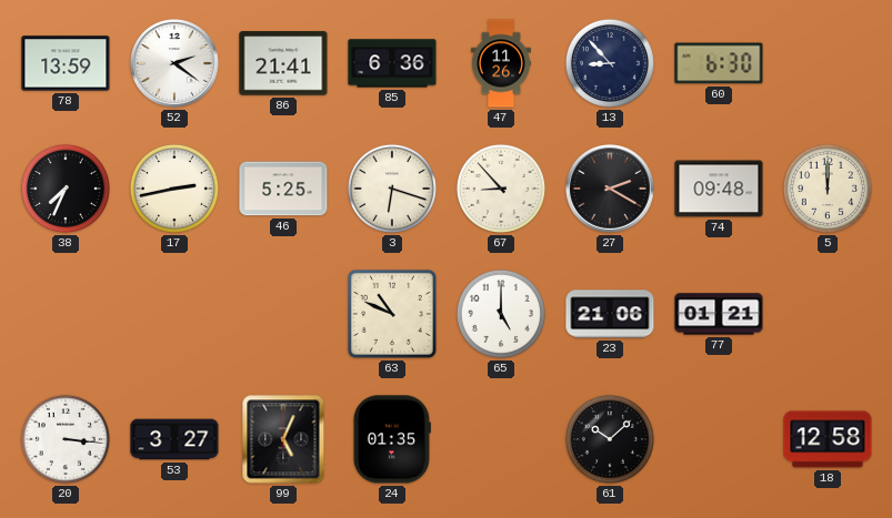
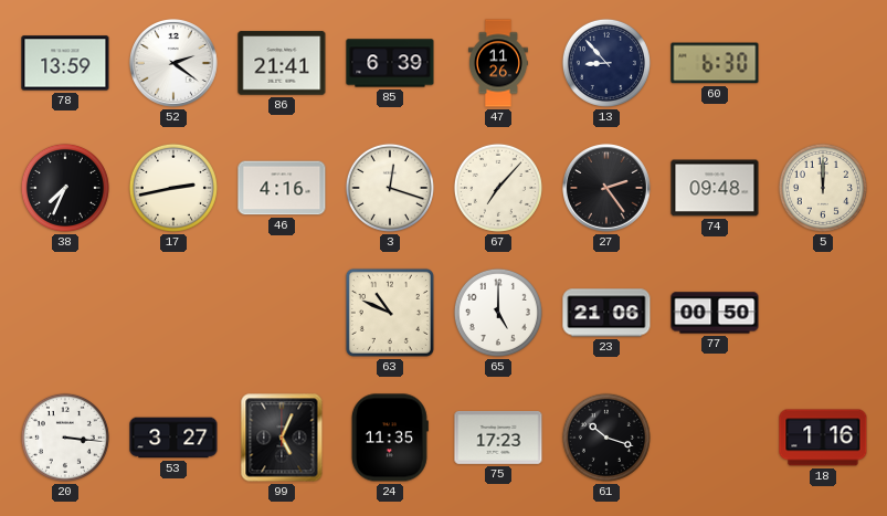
85: 6:36 -> 6:39 (390, 63)
46: 5:25 -> 4:16 (282, 188)
3: 6:18 -> 12:18 (390, 188)
67: 8:53 -> 7:07 (498, 188)
27: 2:20 -> 2:24 (608, 189)
77: 01:21 -> 00:50 (715, 313)
24: 01:35 -> 11:35 (390, 438)
75: none -> 17:23 (498, 438)
61: 10:08 -> 10:18 (606, 438)
18: 12:58 -> 1:16 (823, 438)
